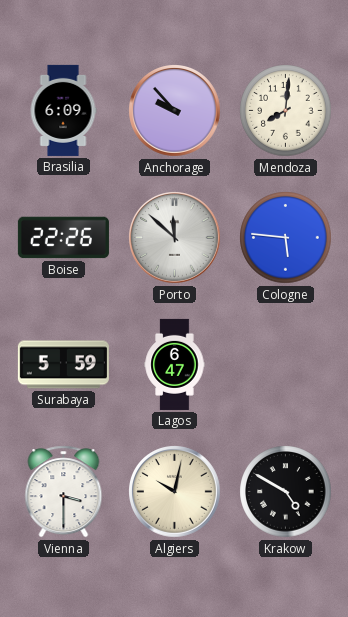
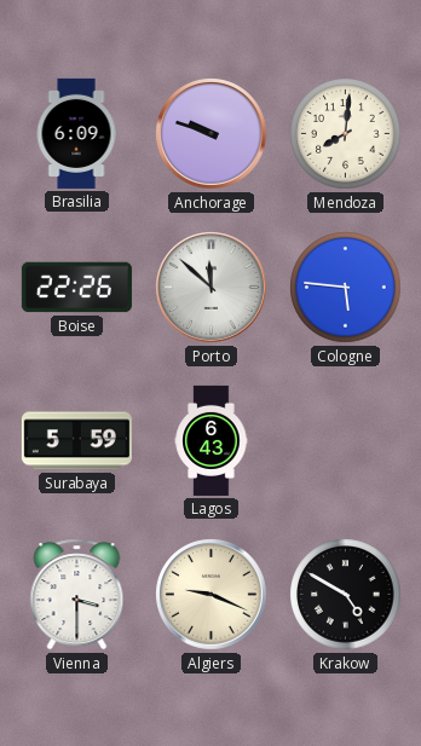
Anchorage: 9:53 -> 9:48 (212, 134)
Lagos: 6:47 -> 6:43 (212, 440)
Algiers: 10:02 -> 9:19 (212, 595)
